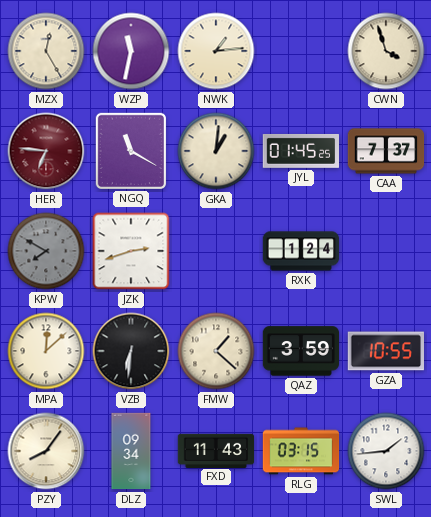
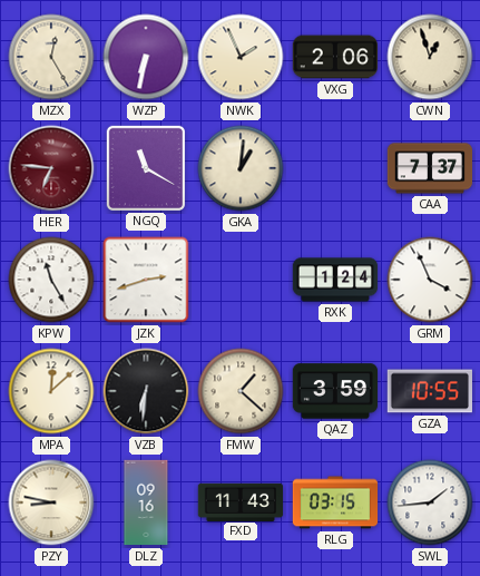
WZP: 11:32 -> 6:32 (146, 57)
NWK: 1:14 -> 1:56 (241, 57)
VXG: none -> 2:06 (334, 57)
CWN: 3:57 -> 12:57 (430, 57)
JYL: 01:45 -> none (300, 151)
KPW: 7:50 -> 11:25 (51, 280)
KPW dial: grey -> white (51, 280)
GRM: none -> 3:56 (430, 280)
PZY: 8:06 -> 8:47 (51, 502)
DLZ: 09:34 -> 09:16 (146, 502)
